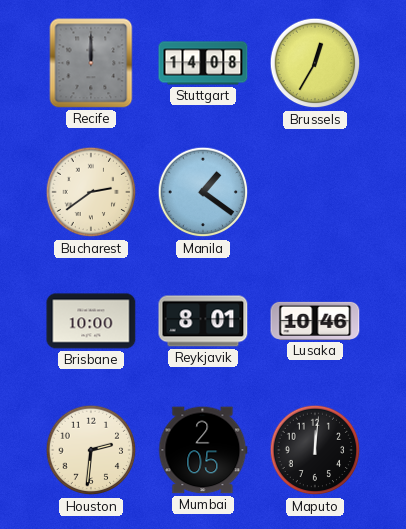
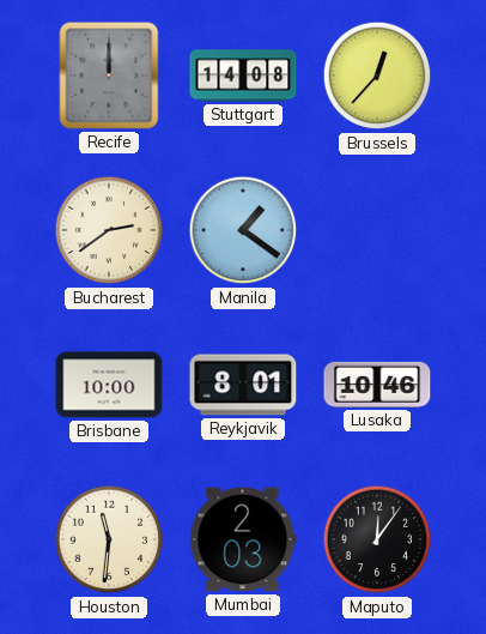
Brussels: 12:35 -> 12:37 (377, 76)
Houston: 2:31 -> 11:31 (109, 539)
Mumbai: 2:05 -> 2:03 (243, 539)
Maputo: 12:01 -> 12:06 (377, 539)
